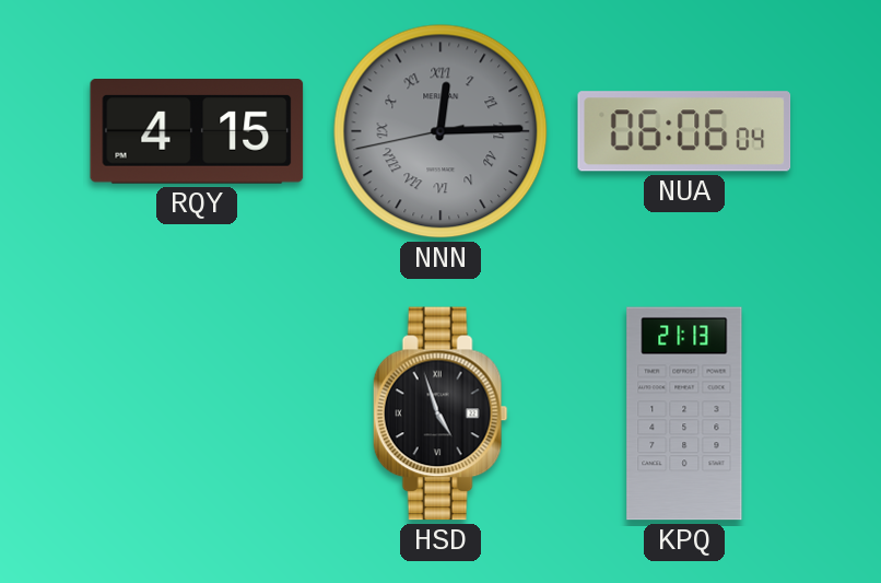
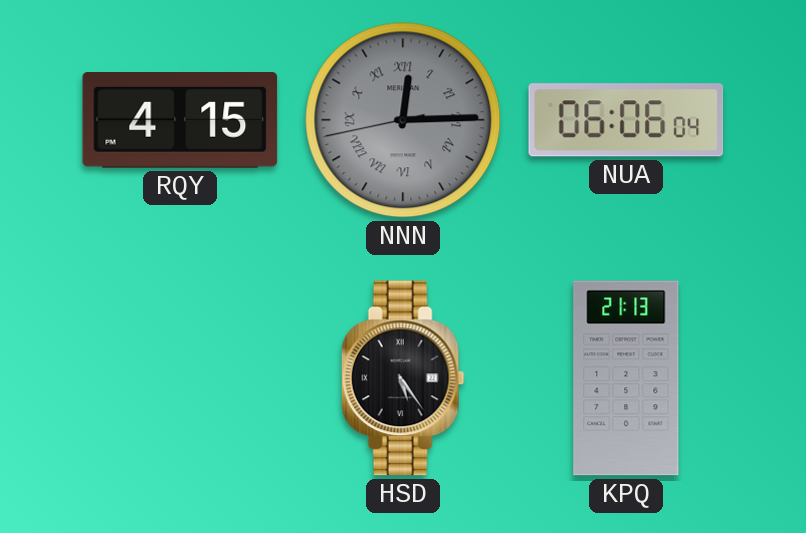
HSD: 4:57 -> 5:24 (403, 378)
